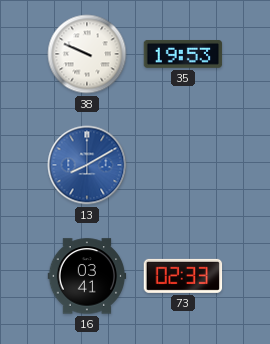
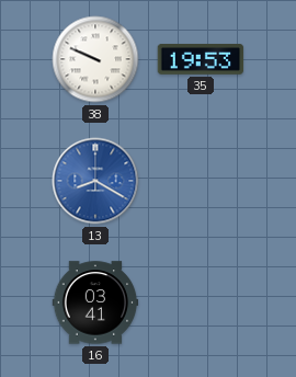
13: 8:10 -> 8:20 (95, 181)
73: 02:33 -> none (183, 276)
